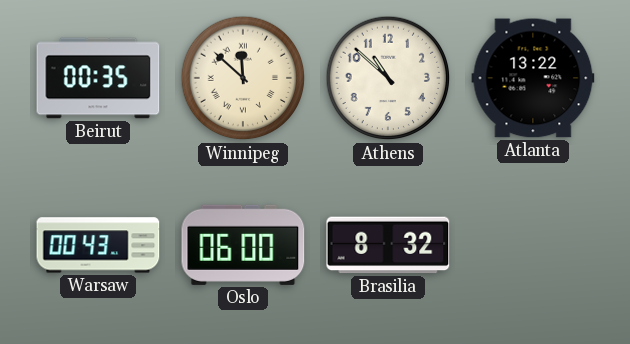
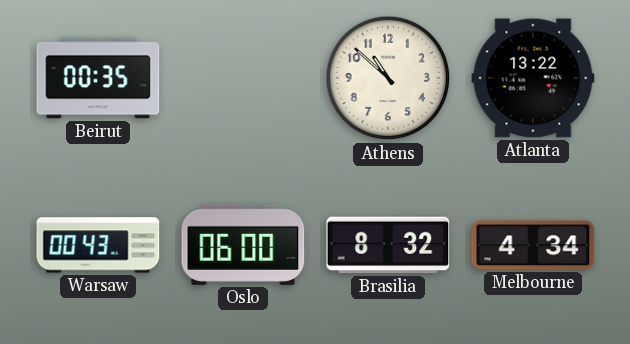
Winnipeg: 11:52 -> none (243, 78)
Melbourne: none -> 4:34 (533, 245)
